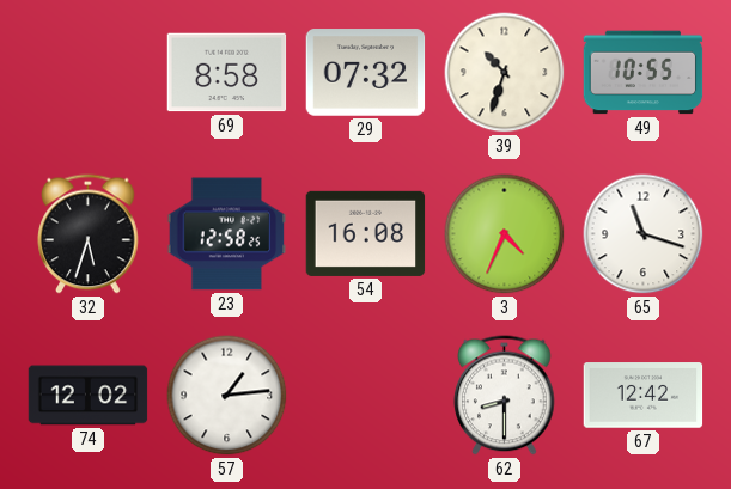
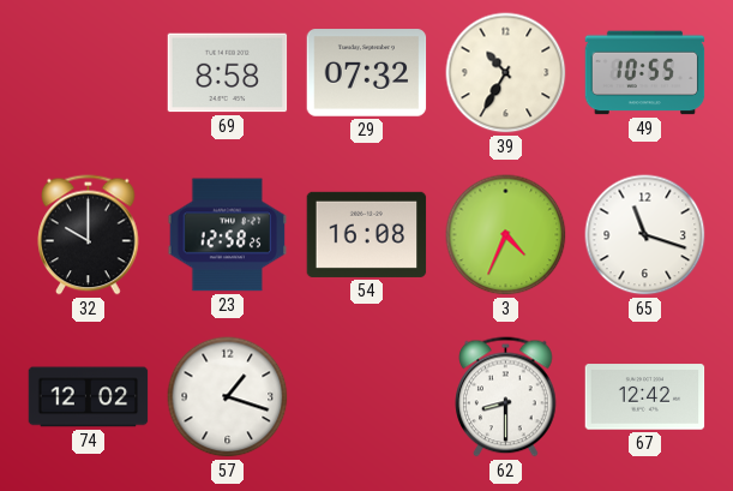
39: 10:33 -> 10:35 (506, 73)
32: 5:33 -> 10:00 (89, 235)
57: 1:14 -> 1:18 (228, 397)
